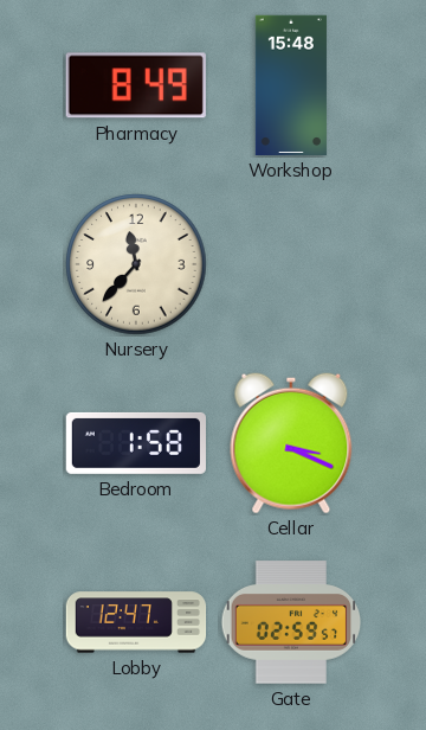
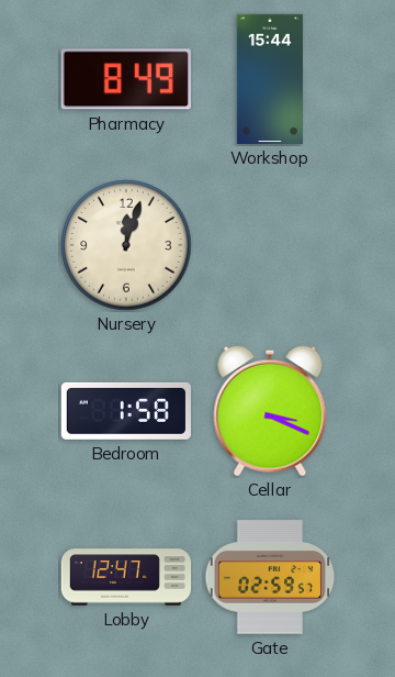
Workshop: 15:48 -> 15:44 (270, 79)
Nursery: 11:37 -> 12:03 (126, 245)
